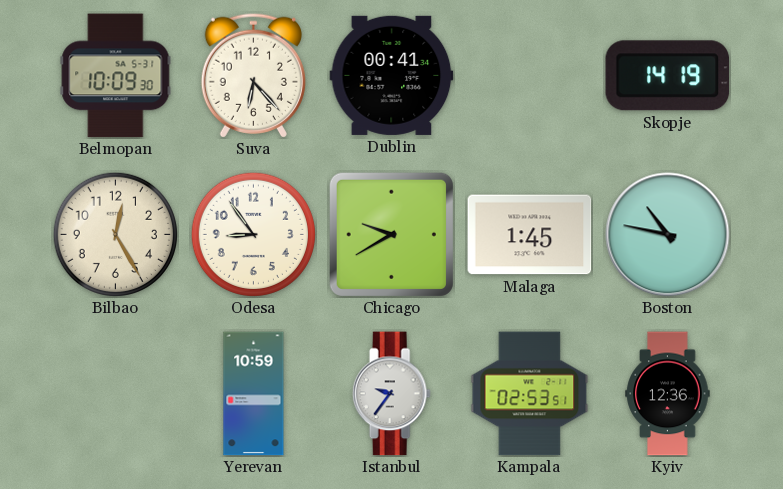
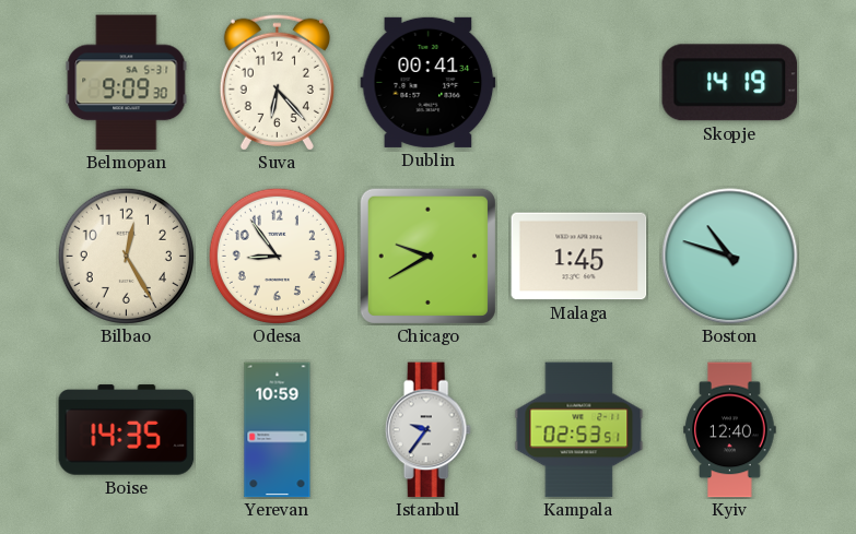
Belmopan: 10:09 -> 9:09 (127, 83)
Boston: 10:47 -> 10:48 (730, 257)
Boise: none -> 14:35 (127, 430)
Kyiv: 12:36 -> 12:40 (730, 430)
